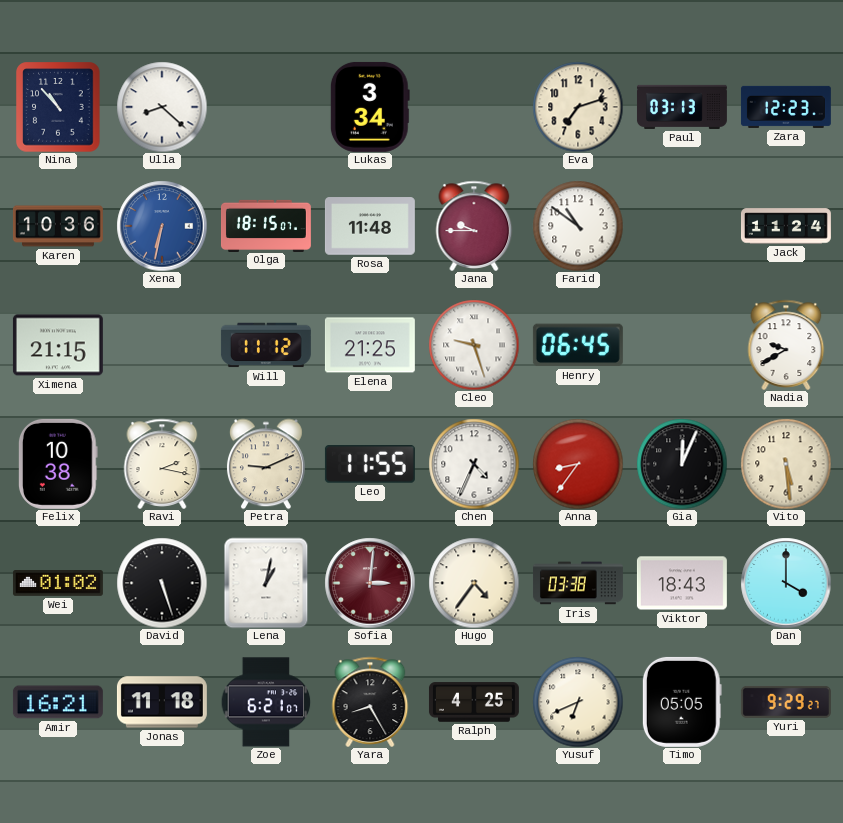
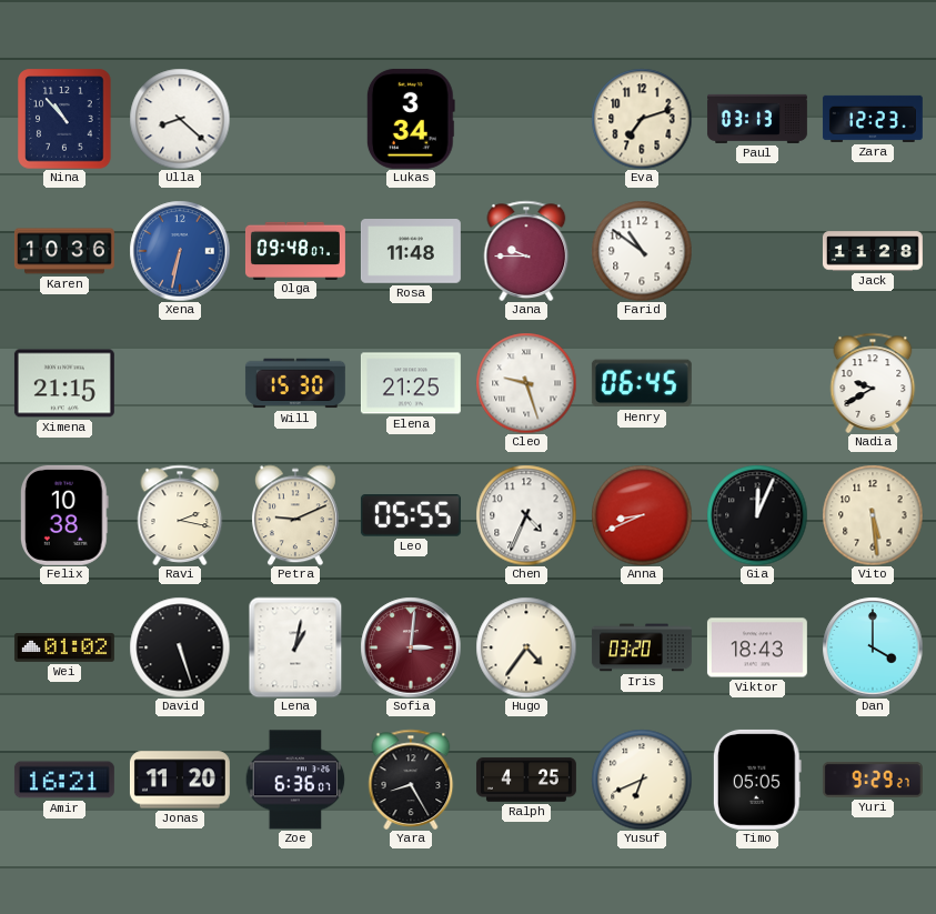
Olga: 18:15 -> 09:48 (295, 250)
Jack: 11:24 -> 11:28 (873, 251)
Will: 11:12 -> 15:30 (295, 383)
Leo: 11:55 -> 05:55 (411, 515)
Anna: 8:36 -> 8:41 (642, 515)
Iris: 03:38 -> 03:20 (642, 647)
Jonas: 11:18 -> 11:20 (180, 780)
Zoe: 6:21 -> 6:36 (295, 780)
